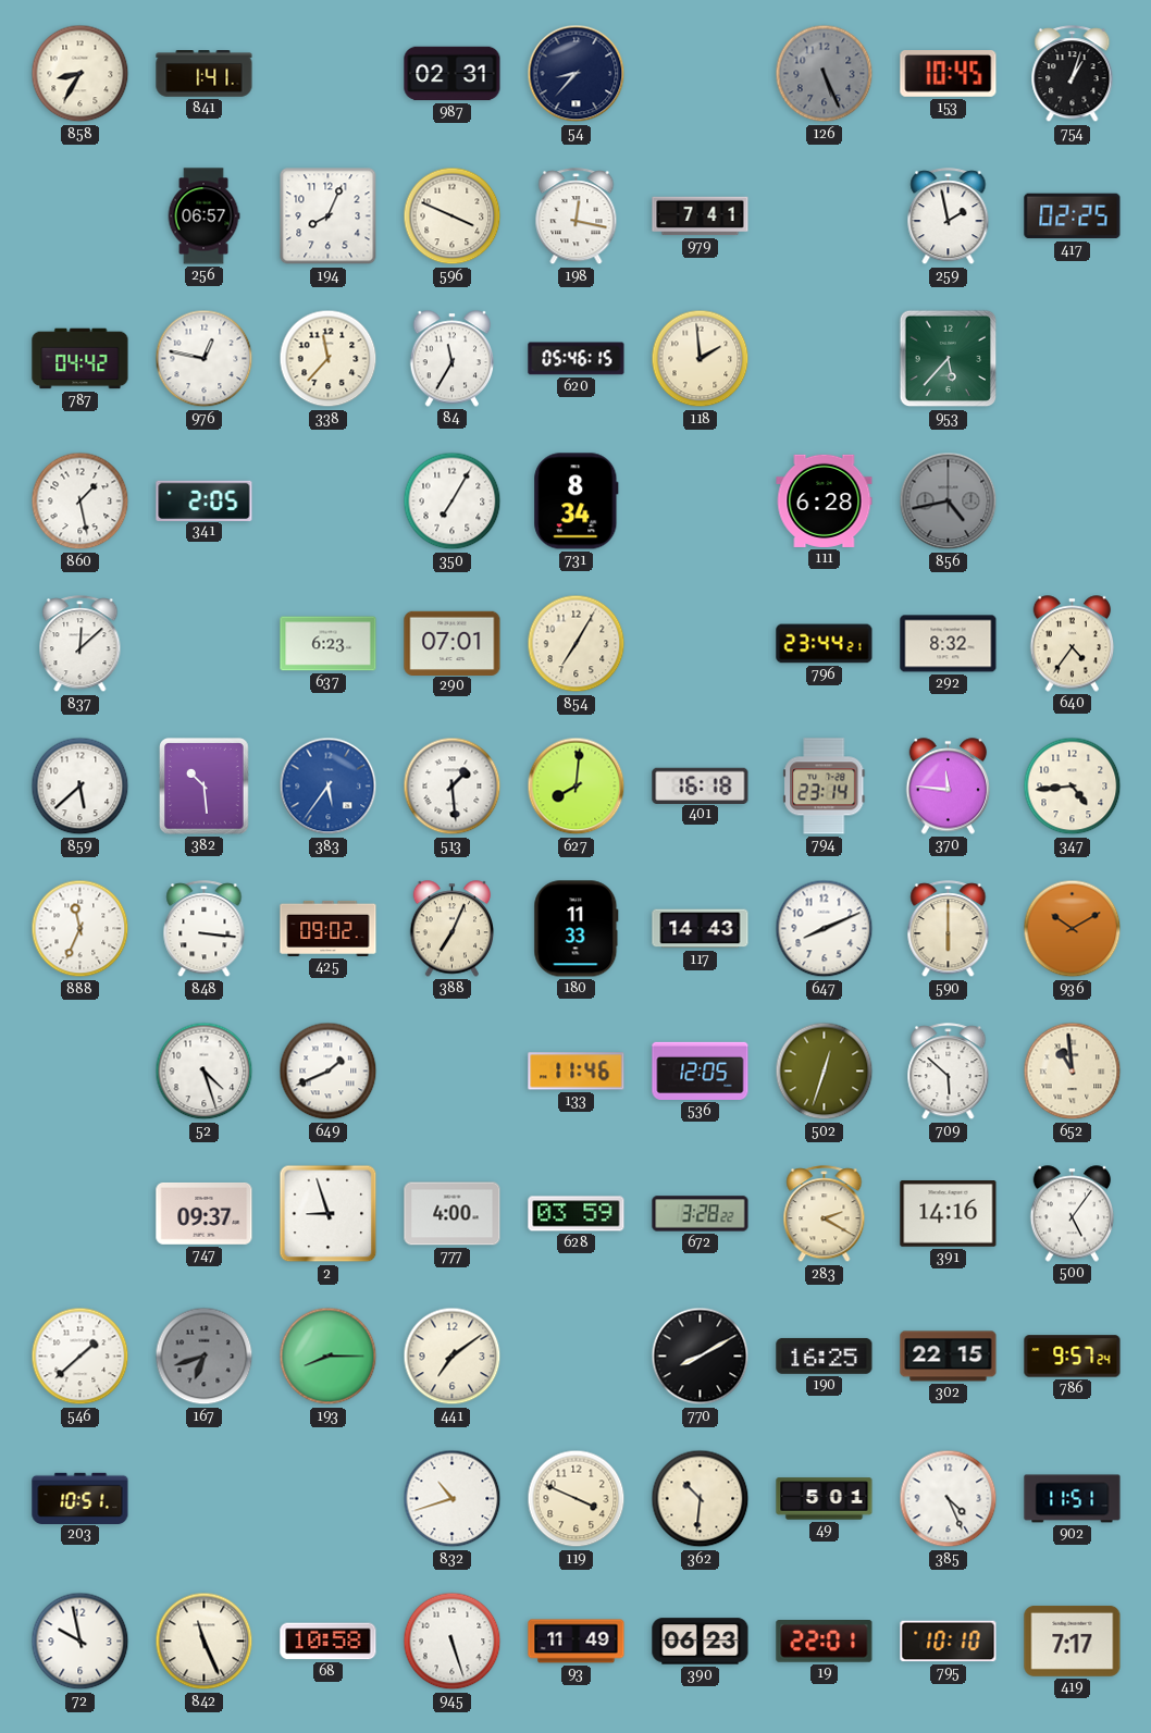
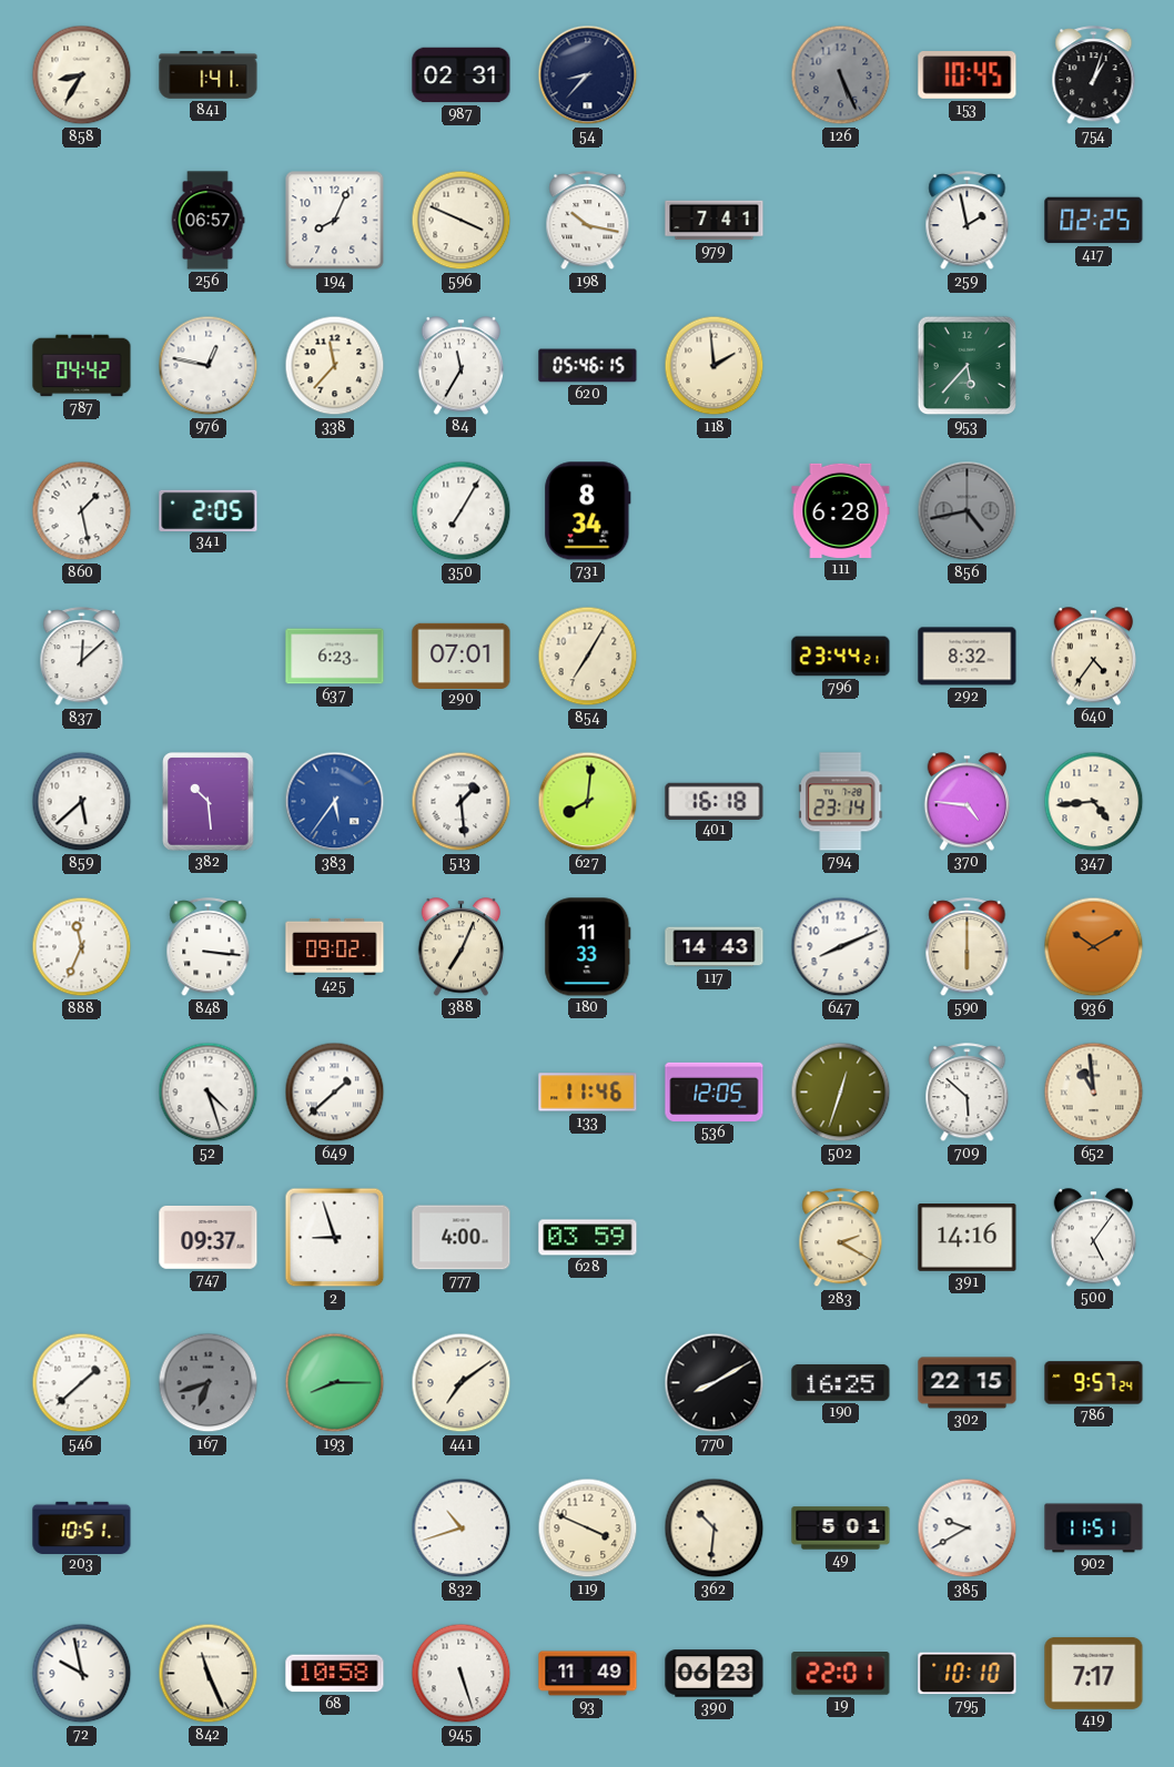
198: 12:17 -> 10:17 (588, 221)
370: 11:46 -> 4:46 (968, 802)
649: 1:41 -> 1:38 (335, 1093)
672: 3:28 -> none (701, 1214)
385: 4:26 -> 9:40 (968, 1529)
